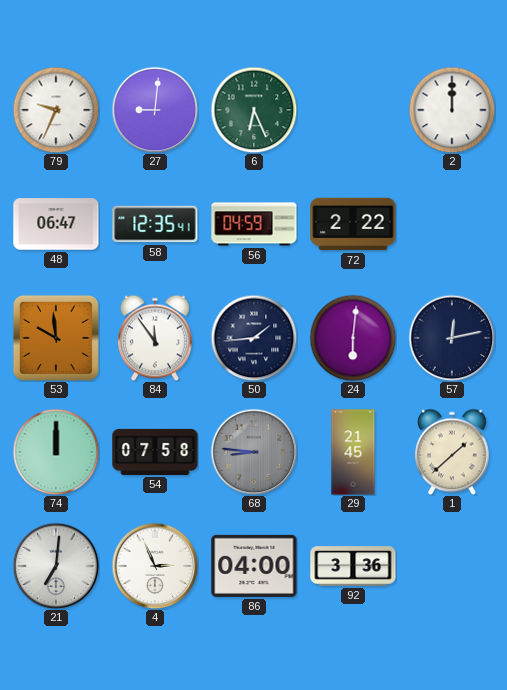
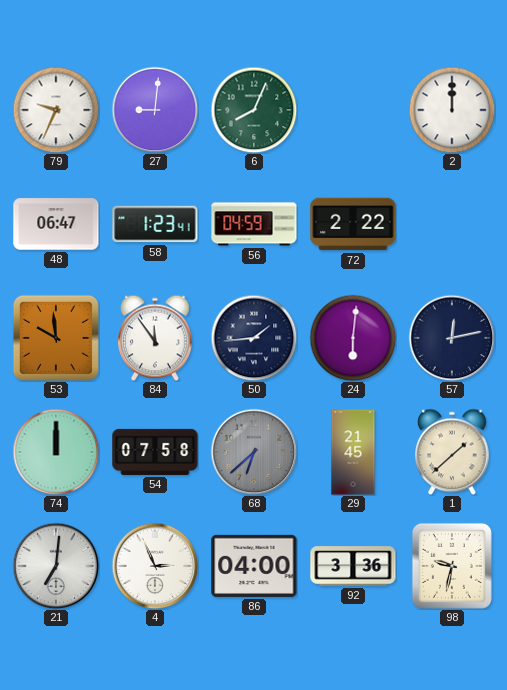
6: 6:26 -> 8:04 (254, 110)
58: 12:35 -> 1:23 (155, 224)
68: 8:46 -> 6:38 (254, 452)
98: none -> 9:32 (452, 566)
